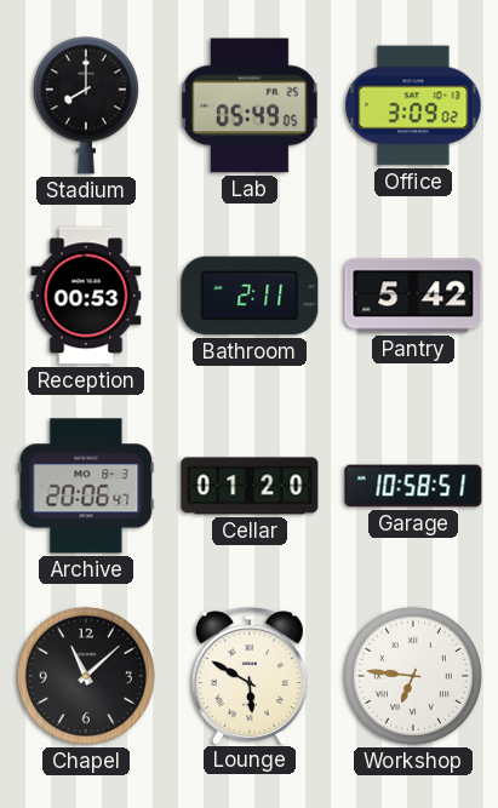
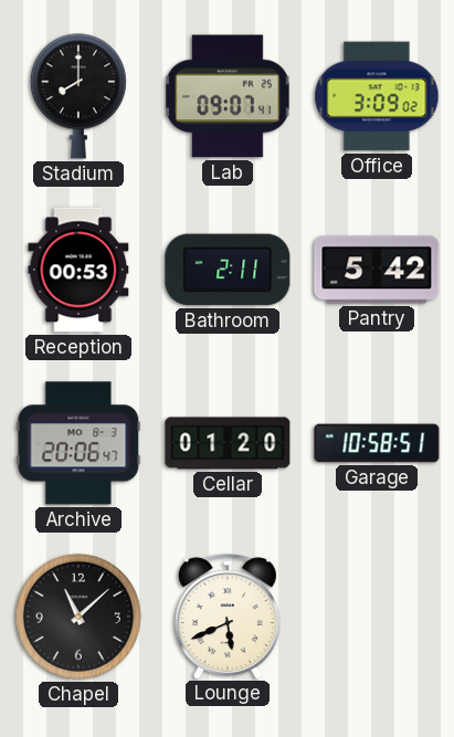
Lab: 05:49 -> 09:07 (228, 96)
Lounge: 5:50 -> 5:41 (228, 617)
Workshop: 6:46 -> none (413, 676)
